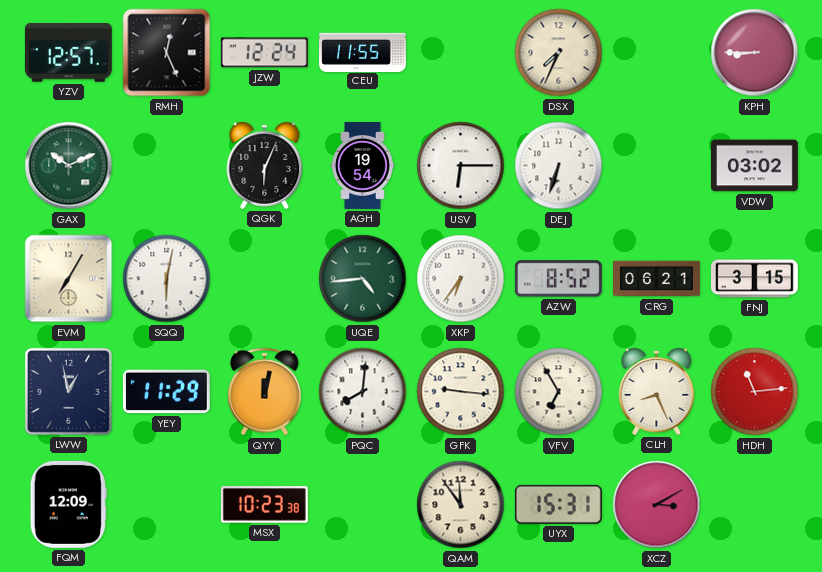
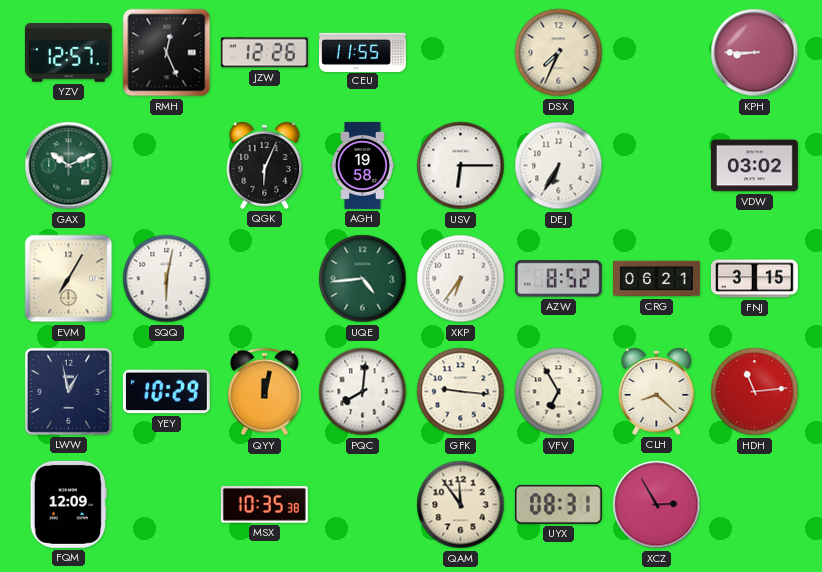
JZW: 12:24 -> 12:26 (264, 53)
AGH: 19:54 -> 19:58 (363, 166)
DEJ: 6:33 -> 6:35 (559, 166)
YEY: 11:29 -> 10:29 (166, 392)
CLH: 8:26 -> 8:22 (657, 391)
MSX: 10:23 -> 10:35 (264, 505)
UYX: 15:31 -> 08:31 (558, 504)
XCZ: 3:10 -> 2:55 (657, 505)
